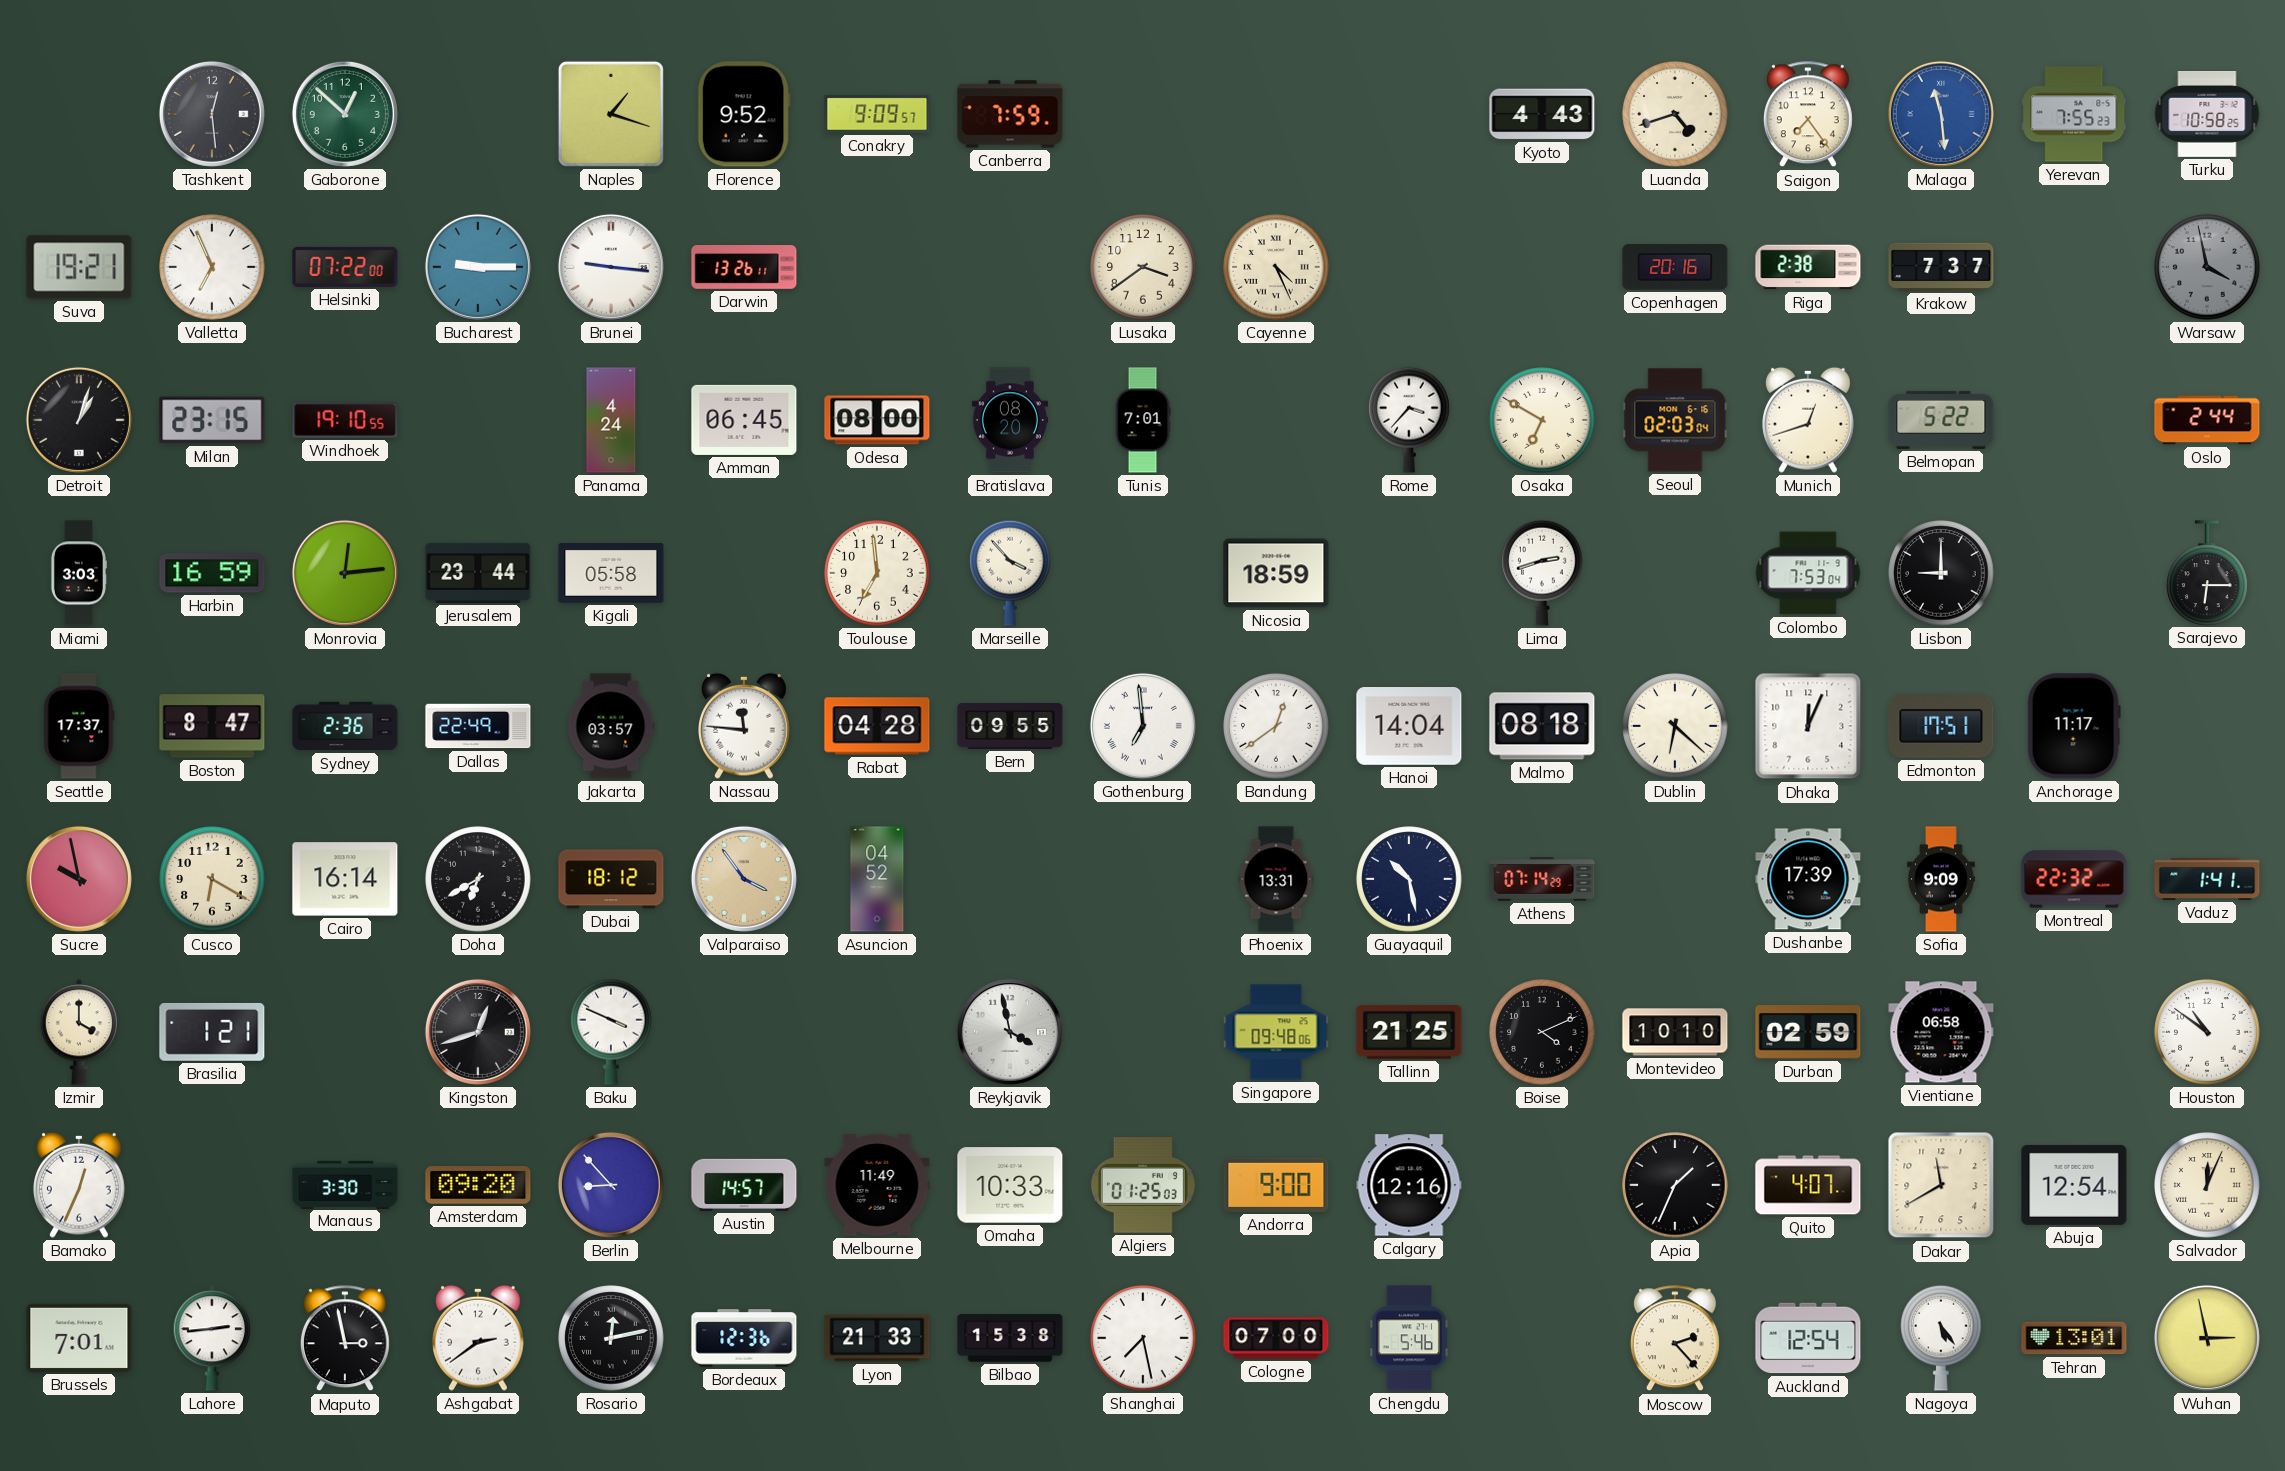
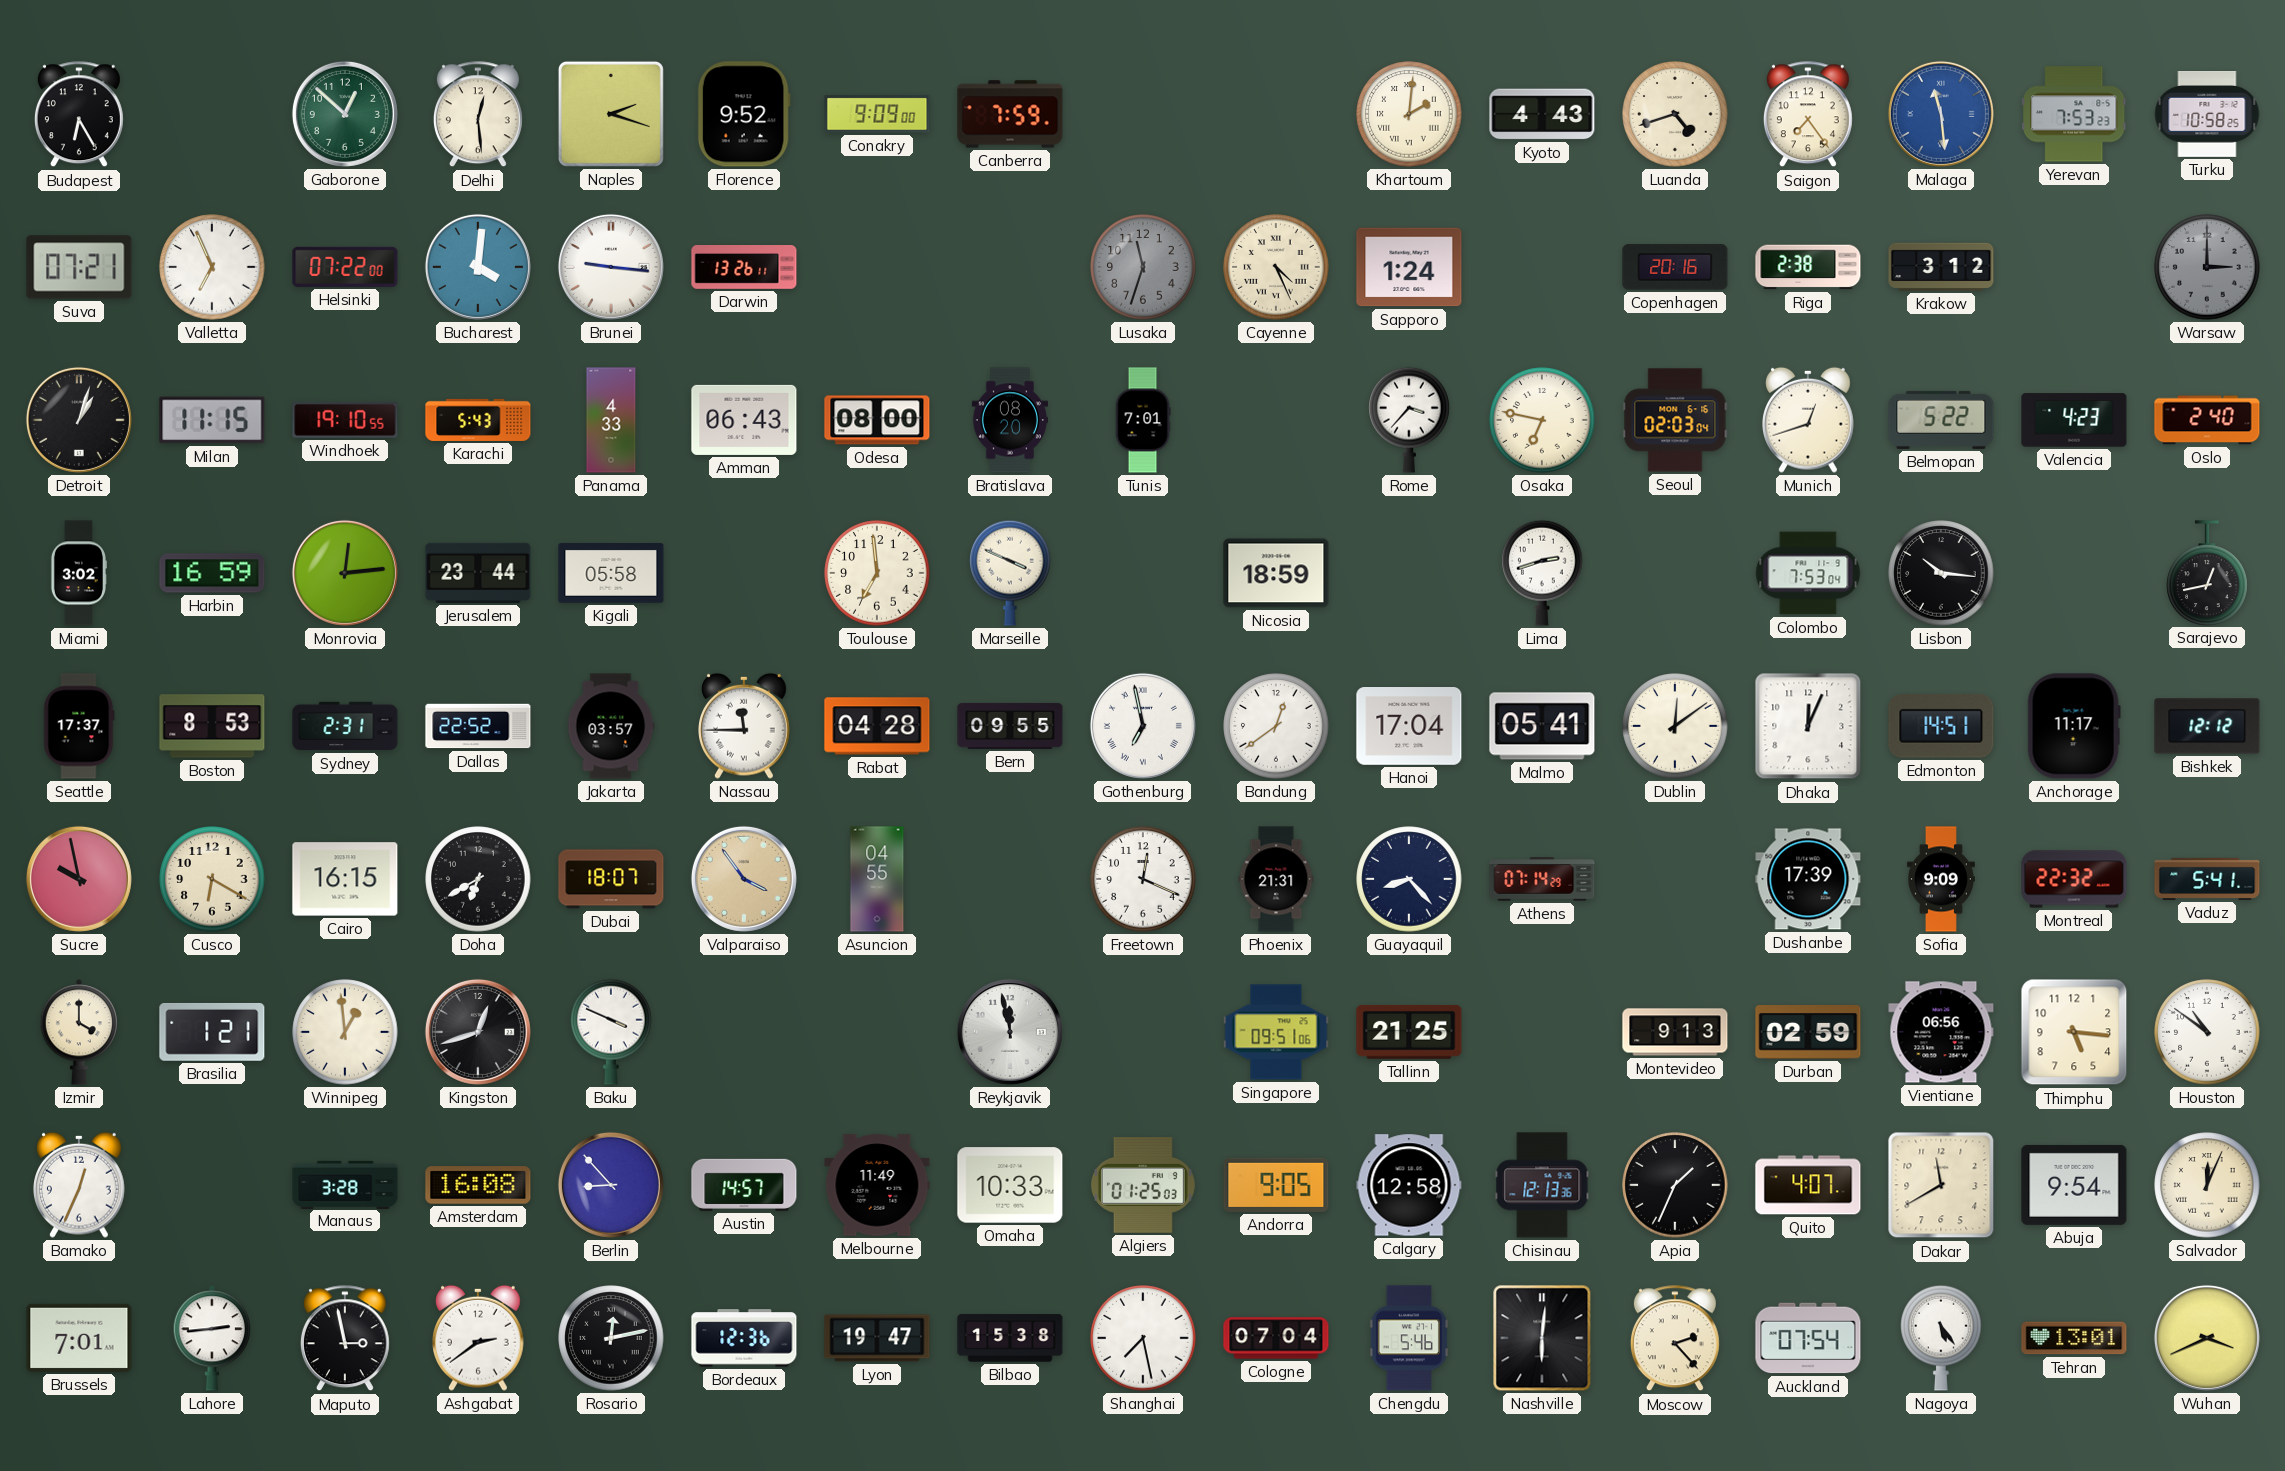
Budapest: none -> 6:25 (79, 115)
Tashkent: 12:29 -> none (212, 114)
Delhi: none -> 12:29 (478, 115)
Naples: 1:18 -> 2:18 (611, 114)
Conakry: 9:09:57 -> 9:09:00 (877, 114)
Khartoum: none -> 2:01 (1409, 114)
Yerevan: 7:55 -> 7:53 (2074, 114)
Suva: 19:21 -> 07:21 (79, 267)
Bucharest: 9:15 -> 4:01 (478, 267)
Lusaka: 3:39 -> 11:33 (1143, 267)
Lusaka dial: cream -> grey (1143, 267)
Sapporo: none -> 1:24 (1409, 267)
Krakow: 7:37 -> 3:12 (1941, 267)
Warsaw: 3:58 -> 3:00 (2207, 267)
Milan: 23:15 -> 11:15 (212, 420)
Karachi: none -> 5:43 (478, 420)
Panama: 4:24 -> 4:33 (611, 420)
Amman: 06:45 -> 06:43 (744, 420)
Osaka: 6:50 -> 6:47 (1542, 420)
Valencia: none -> 4:23 (2074, 420)
Oslo: 2:44 -> 2:40 (2207, 420)
Miami: 3:03 -> 3:02 (78, 573)
Marseille: 3:53 -> 3:49 (1010, 573)
Lisbon: 9:00 -> 10:16 (1941, 573)
Sarajevo: 6:15 -> 12:43 (2207, 573)
Boston: 8:47 -> 8:53 (212, 726)
Sydney: 2:36 -> 2:31 (345, 726)
Dallas: 22:49 -> 22:52 (478, 726)
Nassau: 11:46 -> 11:45 (745, 726)
Gothenburg: 6:59 -> 6:58 (1143, 726)
Hanoi: 14:04 -> 17:04 (1409, 727)
Malmo: 08:18 -> 05:41 (1542, 726)
Dublin: 6:22 -> 12:09 (1675, 726)
Edmonton: 17:51 -> 14:51 (1941, 726)
Bishkek: none -> 12:12 (2207, 726)
Cairo: 16:14 -> 16:15 (345, 879)
Dubai: 18:12 -> 18:07 (611, 879)
Asuncion: 04:52 -> 04:55 (877, 879)
Freetown: none -> 12:19 (1143, 879)
Phoenix: 13:31 -> 21:31 (1276, 879)
Guayaquil: 10:28 -> 8:23 (1409, 879)
Vaduz: 1:41 -> 5:41 (2207, 879)
Winnipeg: none -> 12:59 (345, 1032)
Reykjavik: 3:58 -> 11:58 (1010, 1032)
Singapore: 09:48 -> 09:51 (1276, 1032)
Boise: 4:11 -> none (1542, 1032)
Montevideo: 10:10 -> 9:13 (1675, 1032)
Vientiane: 06:58 -> 06:56 (1941, 1032)
Thimphu: none -> 5:16 (2074, 1032)
Manaus: 3:30 -> 3:28 (345, 1184)
Amsterdam: 09:20 -> 16:08 (478, 1185)
Andorra: 9:00 -> 9:05 (1276, 1185)
Calgary: 12:16 -> 12:58 (1409, 1185)
Chisinau: none -> 12:13 (1542, 1185)
Abuja: 12:54 -> 9:54 (2074, 1185)
Lyon: 21:33 -> 19:47 (877, 1338)
Cologne: 07:00 -> 07:04 (1276, 1338)
Nashville: none -> 6:01 (1542, 1338)
Auckland: 12:54 -> 07:54 (1808, 1338)
Wuhan: 2:58 -> 3:41 (2207, 1338)
